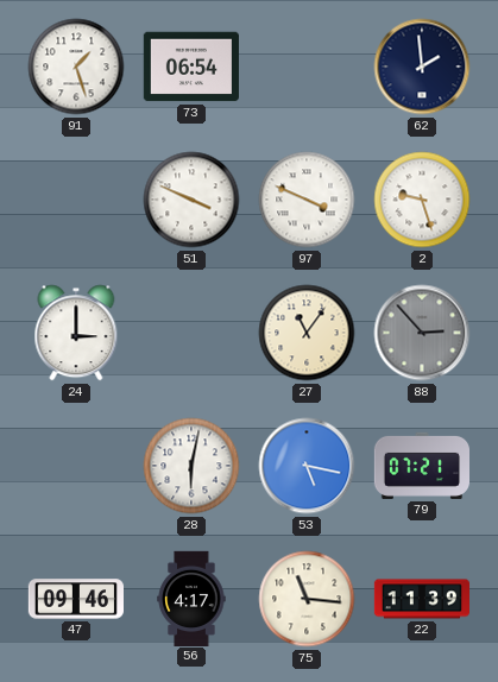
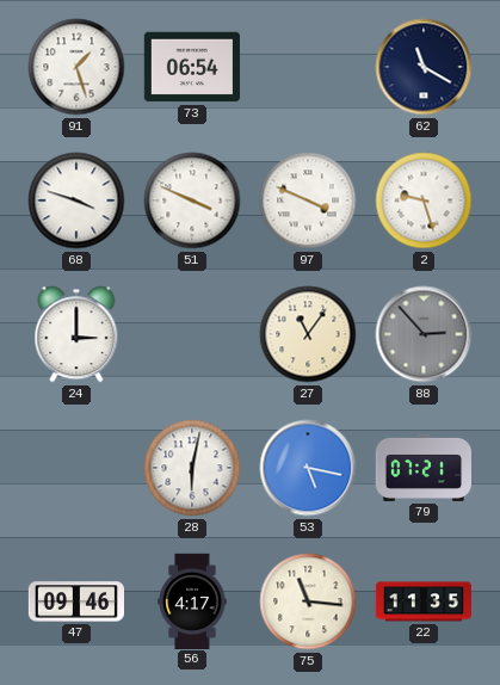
62: 1:59 -> 11:20 (424, 67)
68: none -> 3:48 (76, 200)
22: 11:39 -> 11:35 (422, 601)
